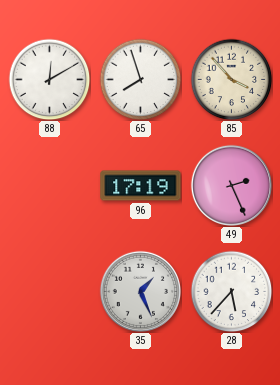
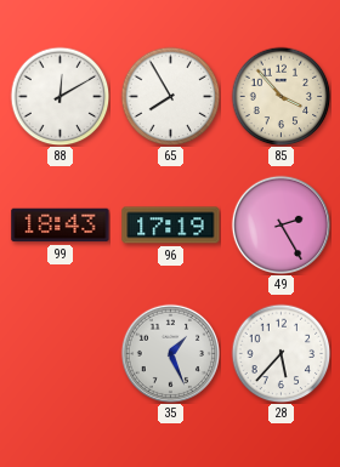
65: 7:57 -> 7:55 (170, 96)
99: none -> 18:43 (61, 226)
49: 2:26 -> 2:25 (280, 224)
